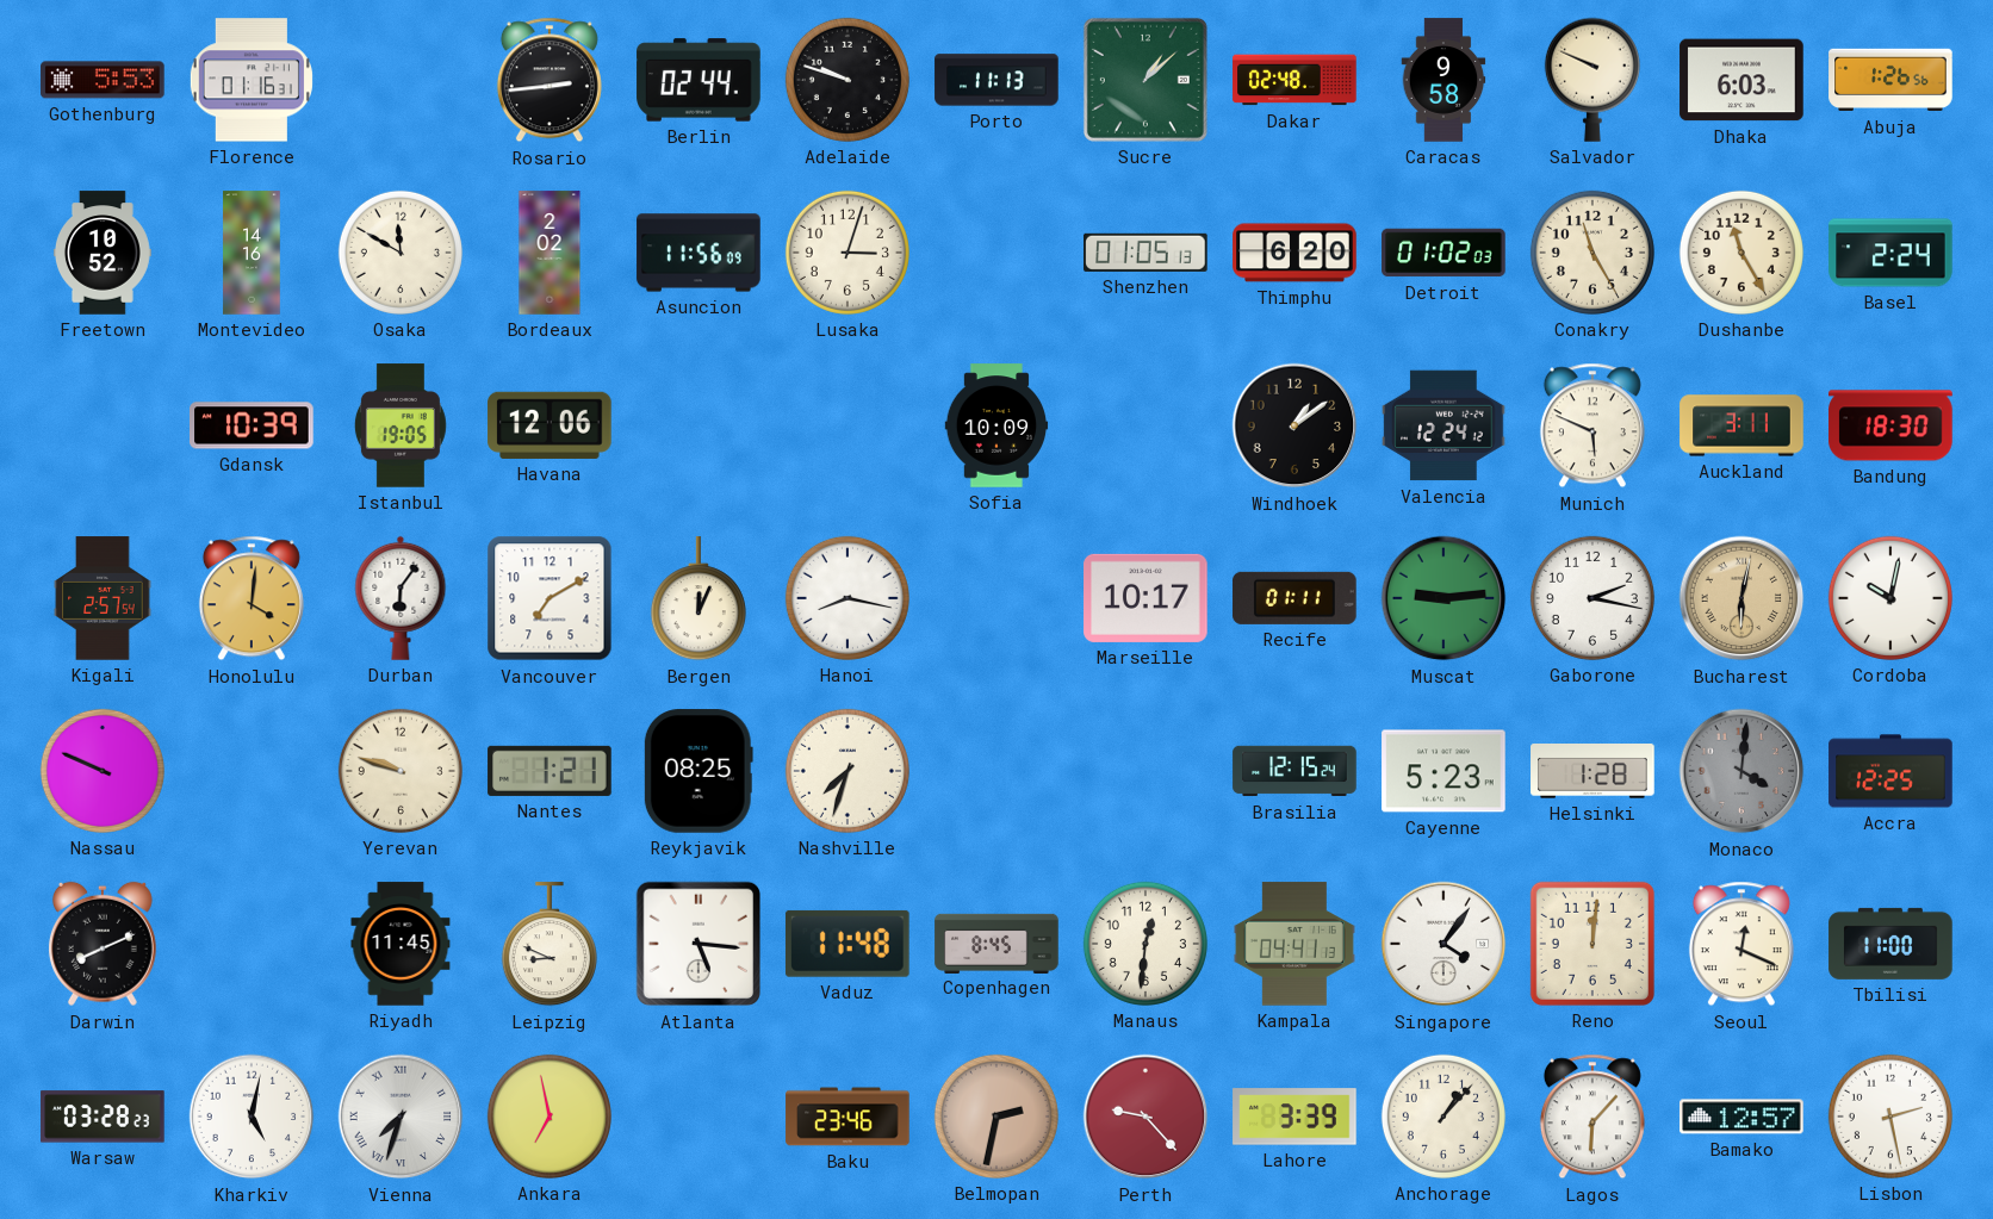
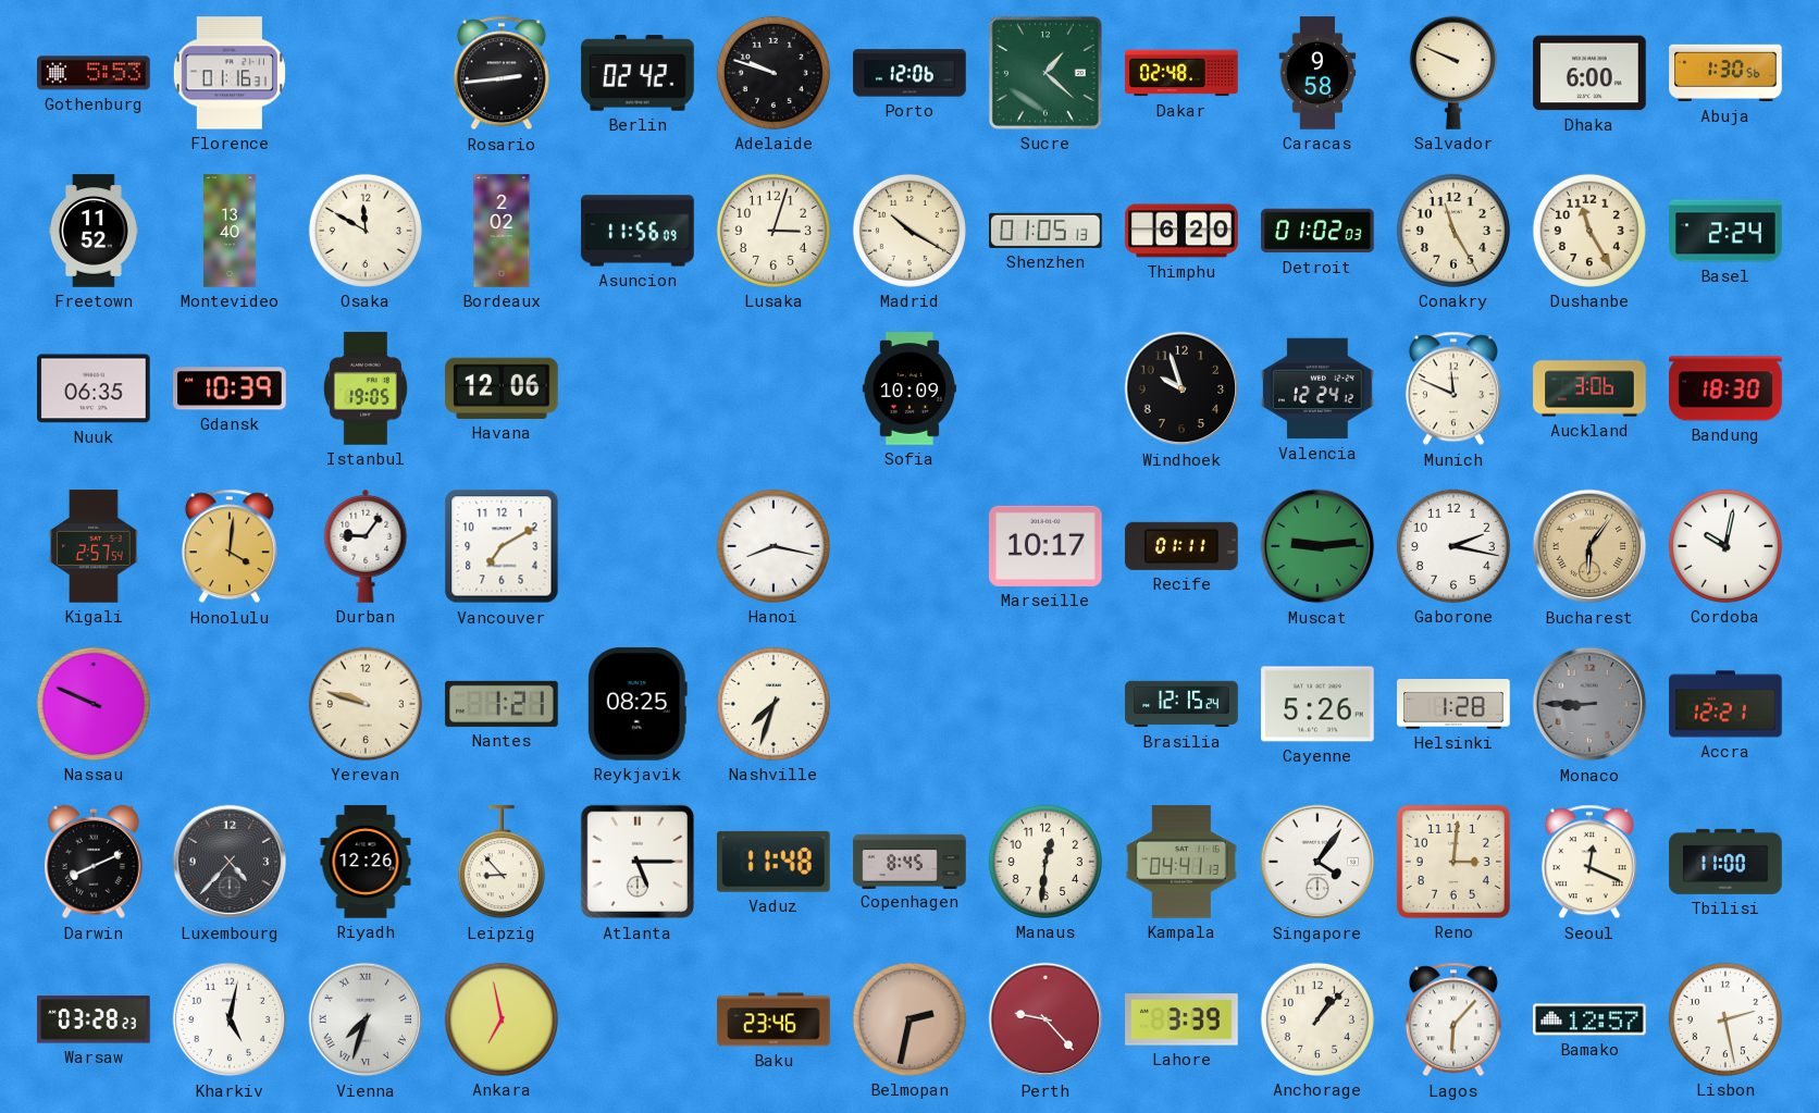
Berlin: 02:44 -> 02:42 (638, 73)
Porto: 11:13 -> 12:06 (909, 73)
Sucre: 1:08 -> 1:22 (1045, 73)
Dhaka: 6:03 -> 6:00 (1589, 73)
Abuja: 1:26 -> 1:30 (1725, 73)
Freetown: 10:52 -> 11:52 (94, 231)
Montevideo: 14:16 -> 13:40 (230, 231)
Madrid: none -> 10:20 (909, 231)
Nuuk: none -> 06:35 (94, 388)
Windhoek: 1:09 -> 9:57 (1181, 388)
Munich: 5:49 -> 11:49 (1453, 388)
Auckland: 3:11 -> 3:06 (1589, 388)
Durban: 6:06 -> 9:06 (366, 546)
Bergen: 12:04 -> none (699, 599)
Bucharest: 6:02 -> 6:06 (1589, 546)
Cayenne: 5:23 -> 5:26 (1317, 704)
Monaco: 4:01 -> 8:45 (1589, 704)
Accra: 12:25 -> 12:21 (1725, 704)
Luxembourg: none -> 4:37 (230, 862)
Riyadh: 11:45 -> 12:26 (366, 862)
Leipzig: 8:49 -> 8:53 (502, 863)
Atlanta: 5:16 -> 5:15 (638, 862)
Reno: 12:01 -> 3:01 (1453, 862)
